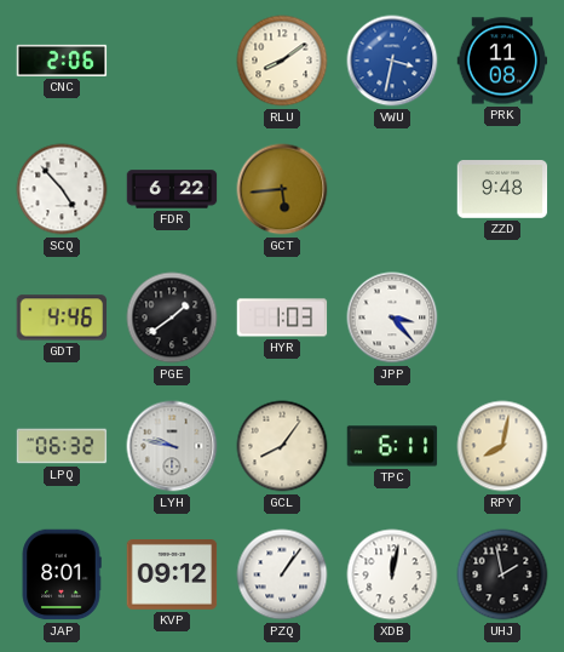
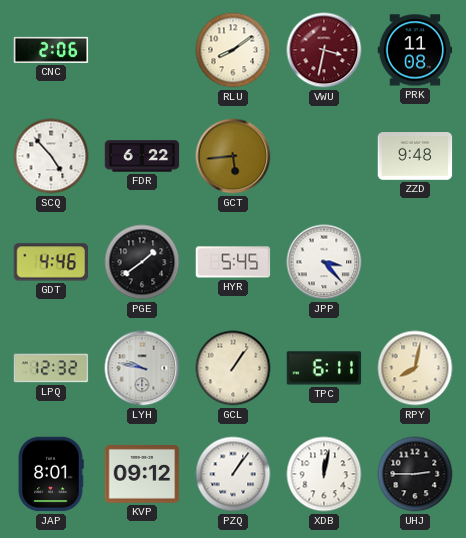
VWU dial: blue -> burgundy (324, 50)
HYR: 1:03 -> 5:45 (233, 262)
LPQ: 06:32 -> 12:32 (51, 368)
GCL: 8:06 -> 1:06 (233, 368)
UHJ: 1:58 -> 2:45 (415, 474)
